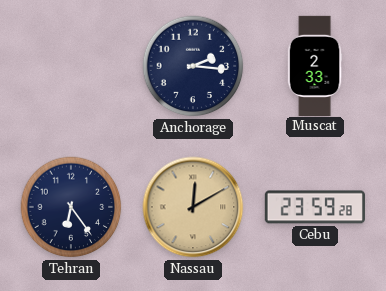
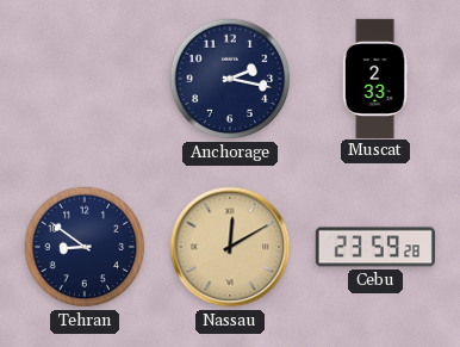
Anchorage: 2:16 -> 2:17 (230, 79)
Tehran: 6:24 -> 8:51 (85, 247)
